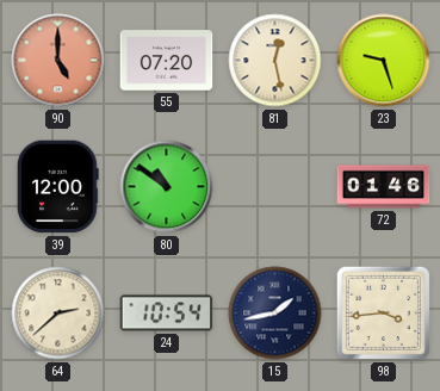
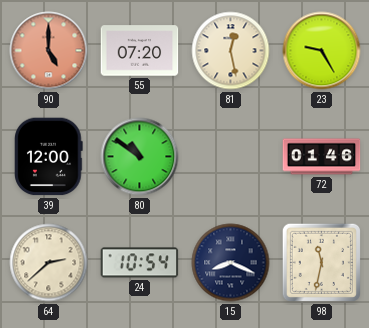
23: 9:27 -> 9:25 (322, 51)
15: 1:43 -> 8:19 (231, 263)
98: 3:44 -> 11:32 (321, 262)
